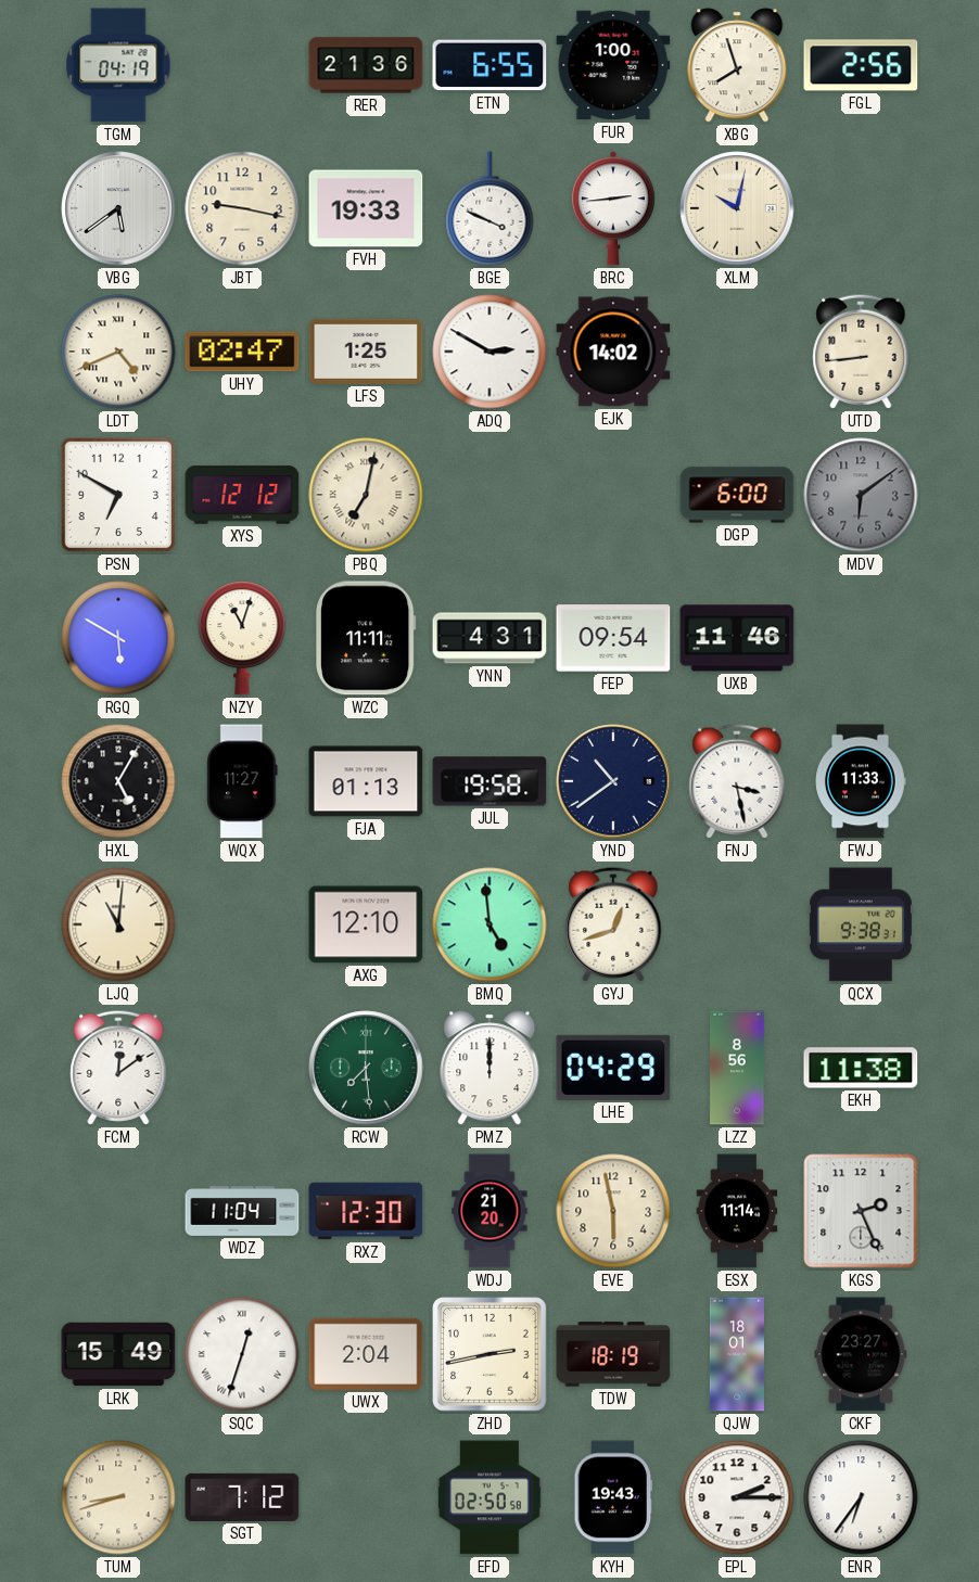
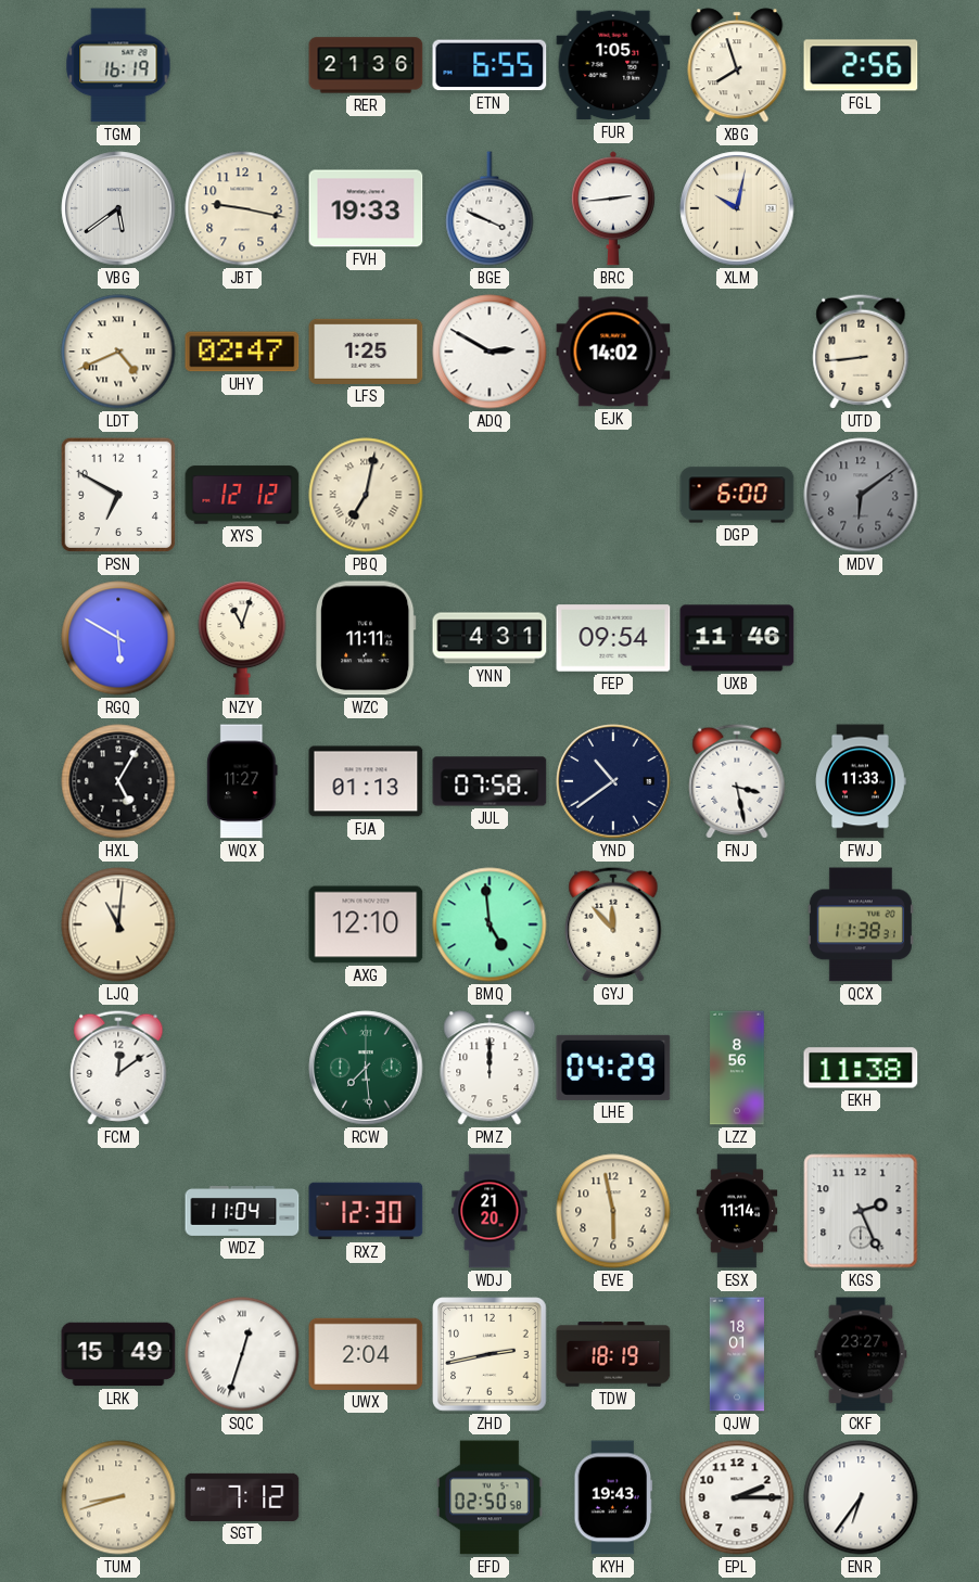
TGM: 04:19 -> 16:19 (118, 65)
FUR: 1:00 -> 1:05 (613, 65)
JUL: 19:58 -> 07:58 (490, 781)
GYJ: 12:42 -> 11:53 (613, 924)
QCX: 9:38 -> 11:38 (861, 924)
